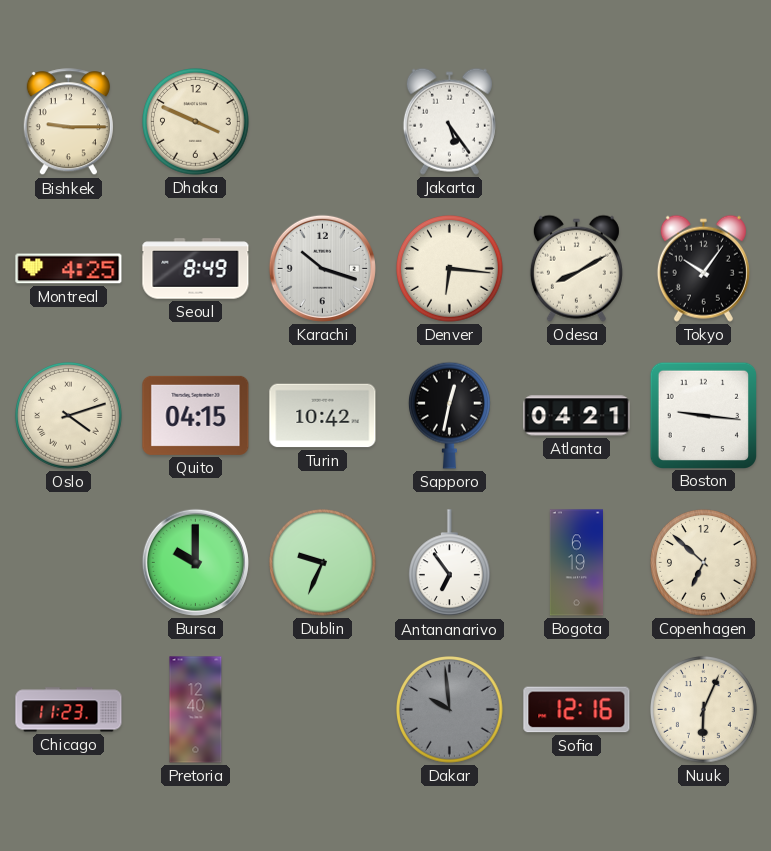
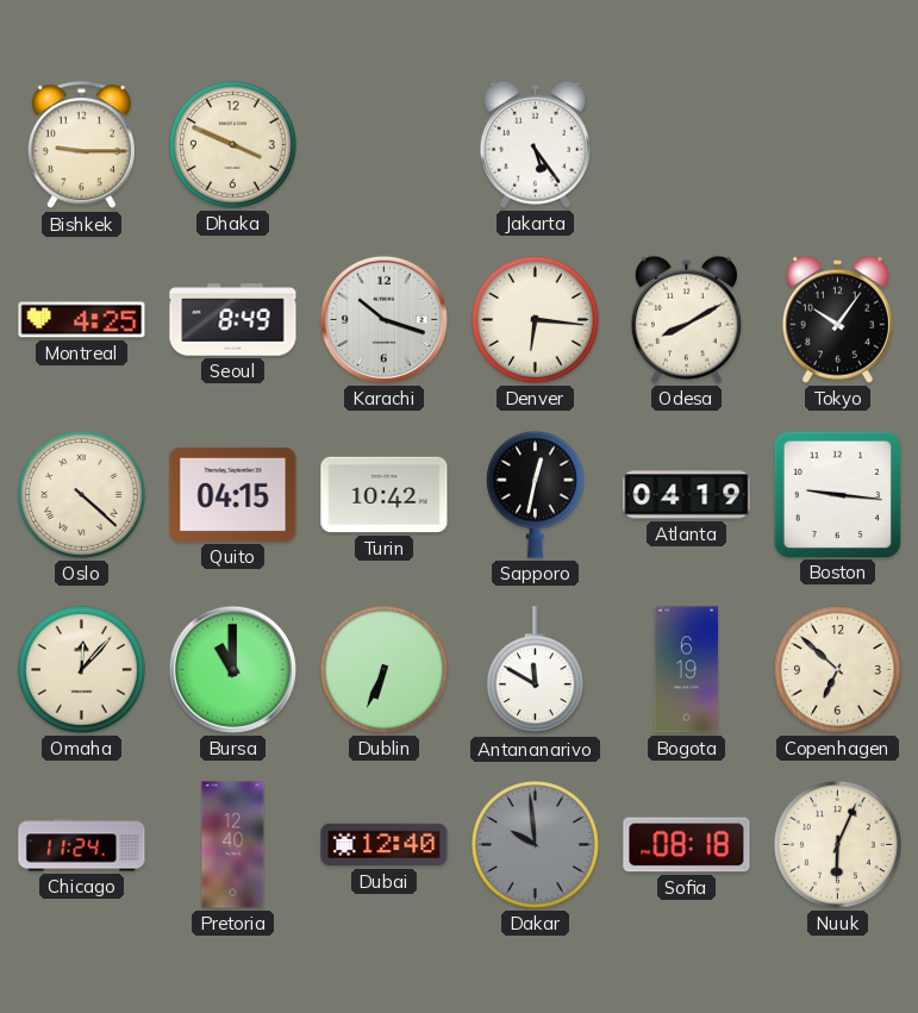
Oslo: 4:12 -> 4:22 (82, 495)
Atlanta: 04:21 -> 04:19 (687, 495)
Omaha: none -> 12:07 (82, 670)
Bursa: 10:00 -> 11:00 (232, 669)
Dublin: 9:34 -> 6:34 (385, 670)
Antananarivo: 6:54 -> 11:50 (535, 670)
Chicago: 11:23 -> 11:24 (82, 845)
Dubai: none -> 12:40 (385, 845)
Sofia: 12:16 -> 08:18 (687, 845)
